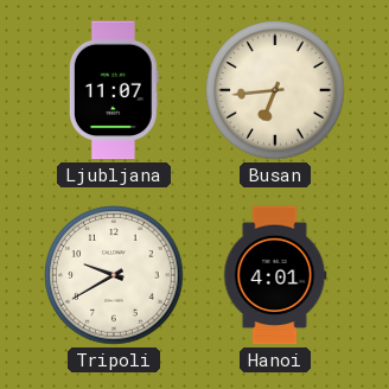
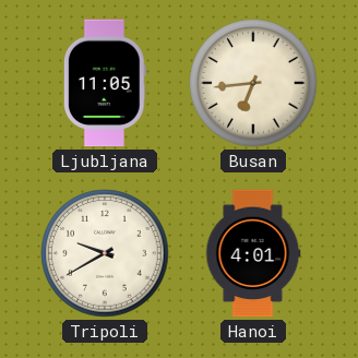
Ljubljana: 11:07 -> 11:05 (105, 83)
